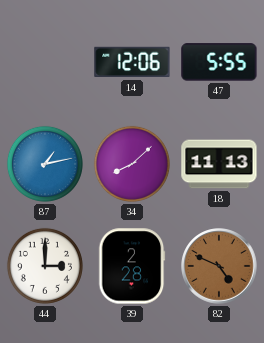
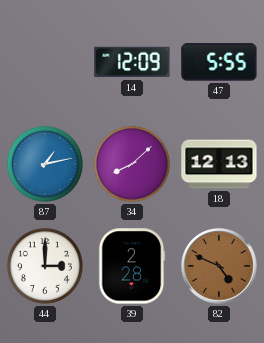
14: 12:06 -> 12:09 (132, 62)
18: 11:13 -> 12:13 (219, 164)
